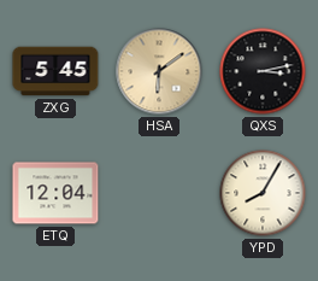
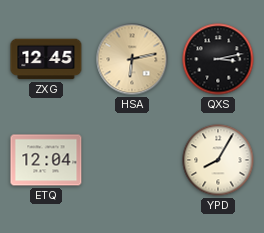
ZXG: 5:45 -> 12:45 (46, 59)
HSA: 6:09 -> 6:13 (132, 59)
